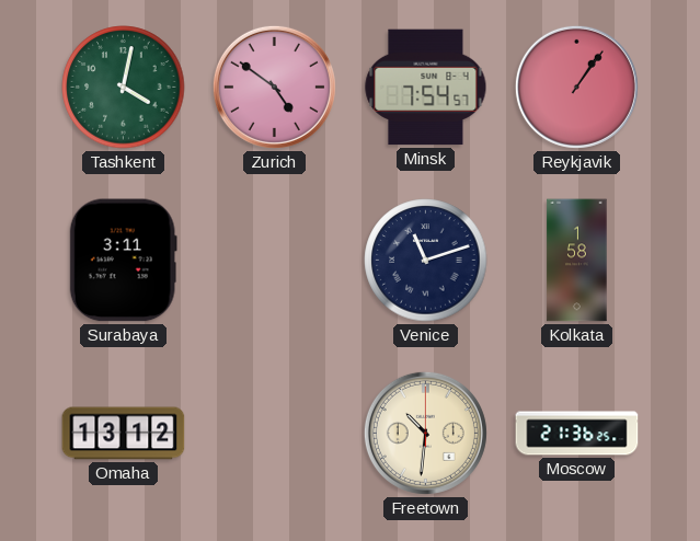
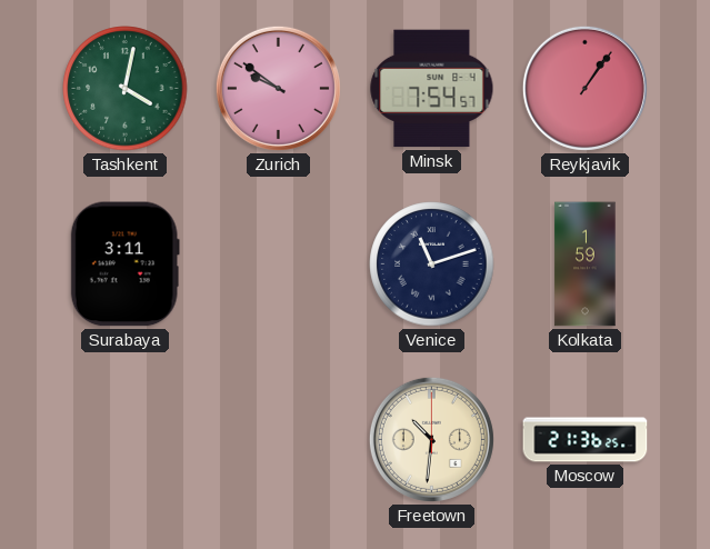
Zurich: 4:51 -> 9:51 (278, 88)
Kolkata: 1:58 -> 1:59 (586, 264)
Omaha: 13:12 -> none (124, 434)
